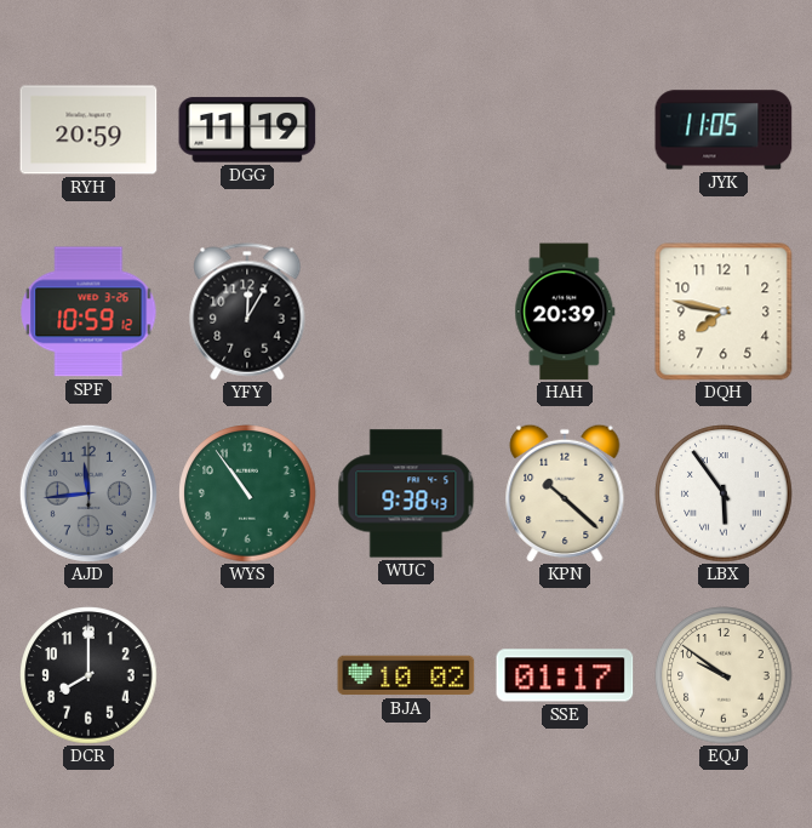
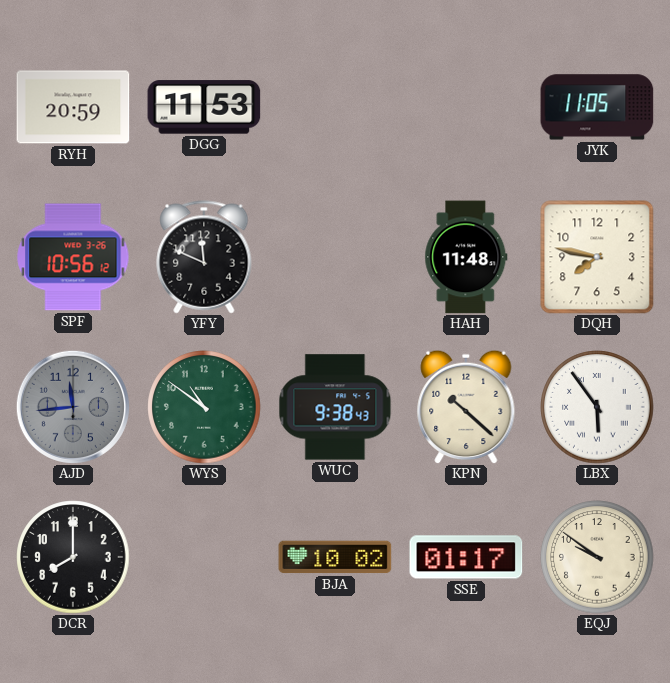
DGG: 11:19 -> 11:53 (204, 107)
SPF: 10:59 -> 10:56 (73, 257)
YFY: 12:05 -> 11:49 (204, 257)
HAH: 20:39 -> 11:48 (466, 257)
WYS: 10:54 -> 10:51 (204, 407)
